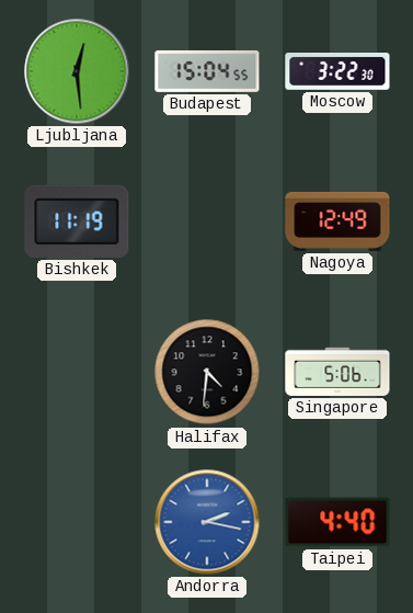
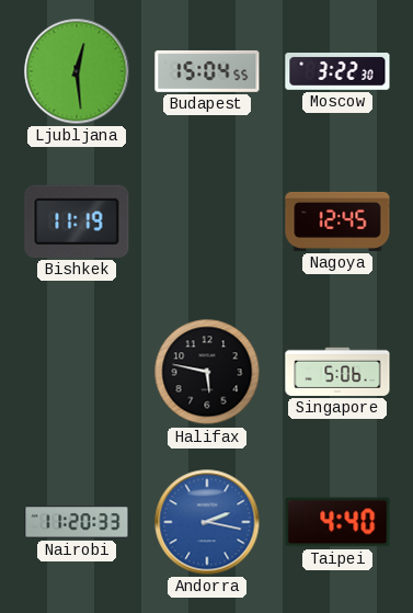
Nagoya: 12:49 -> 12:45 (337, 222)
Halifax: 4:31 -> 5:47 (207, 372)
Nairobi: none -> 11:20 (77, 522)
